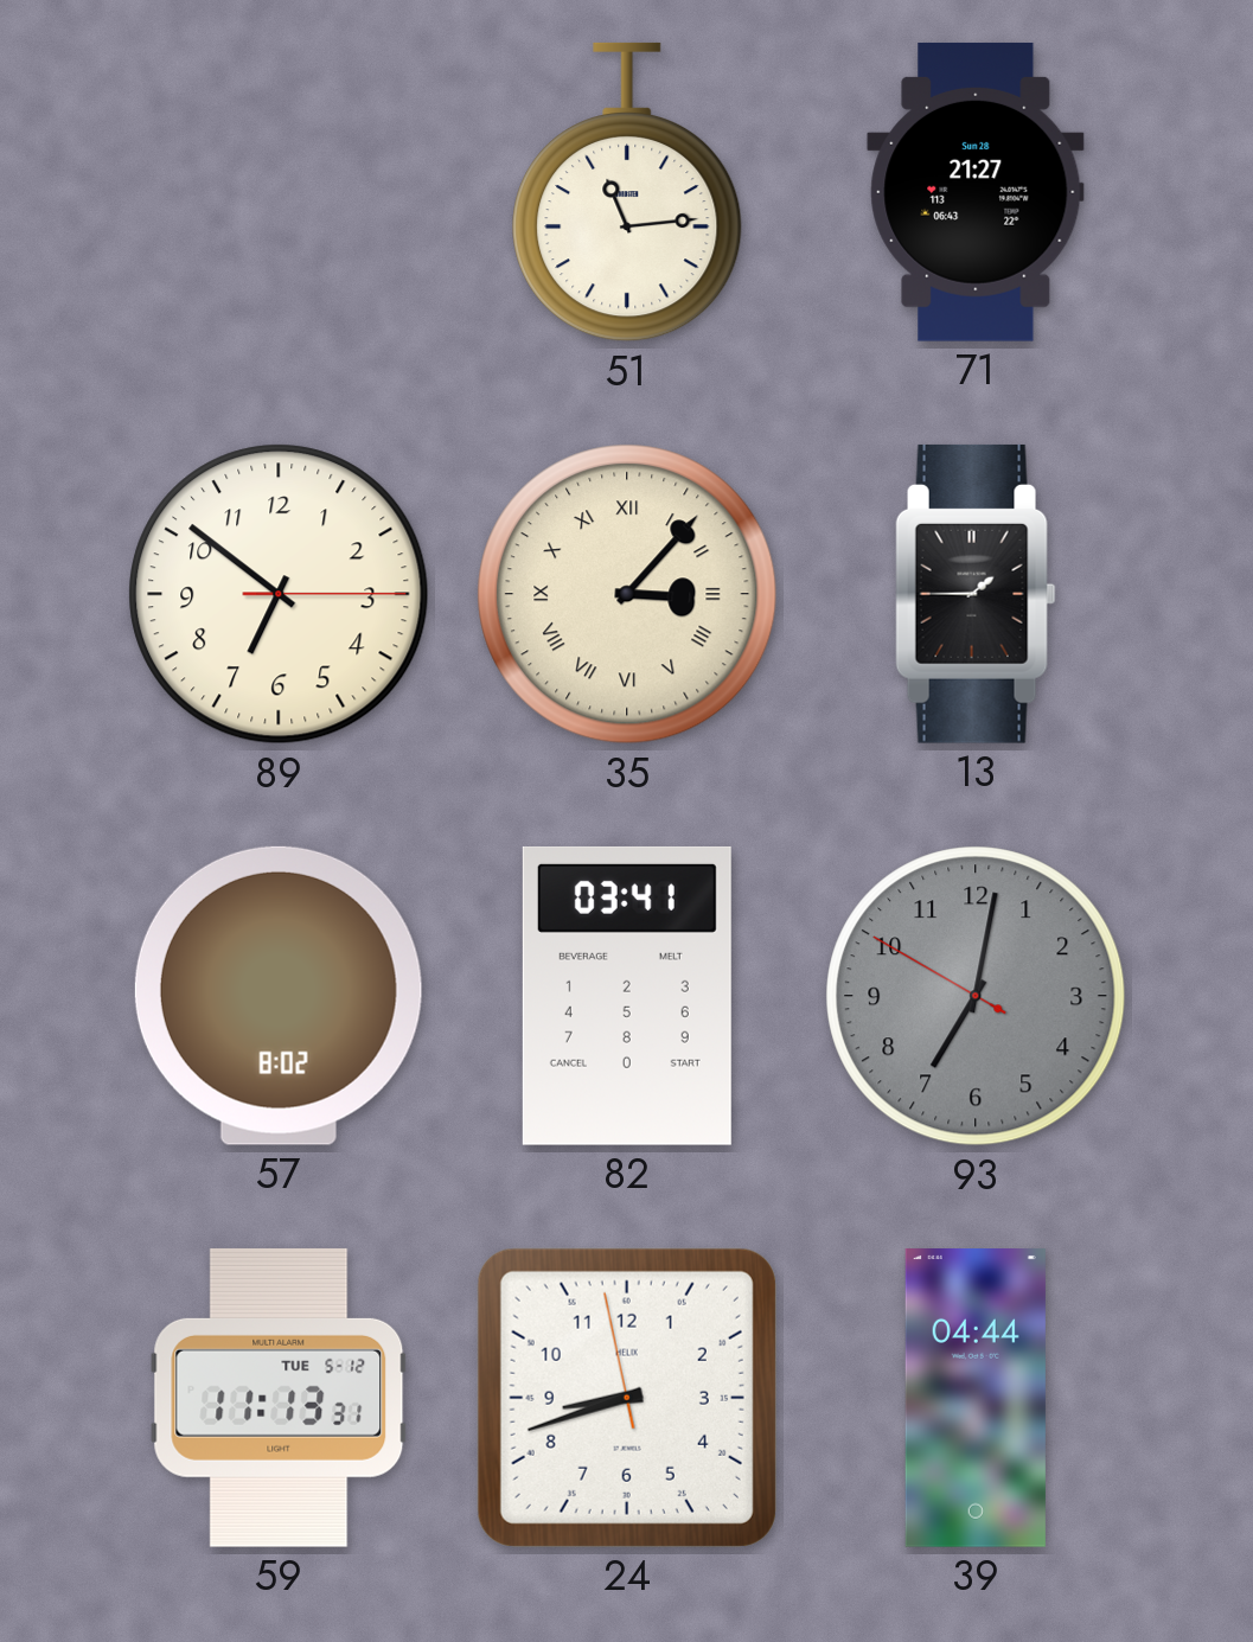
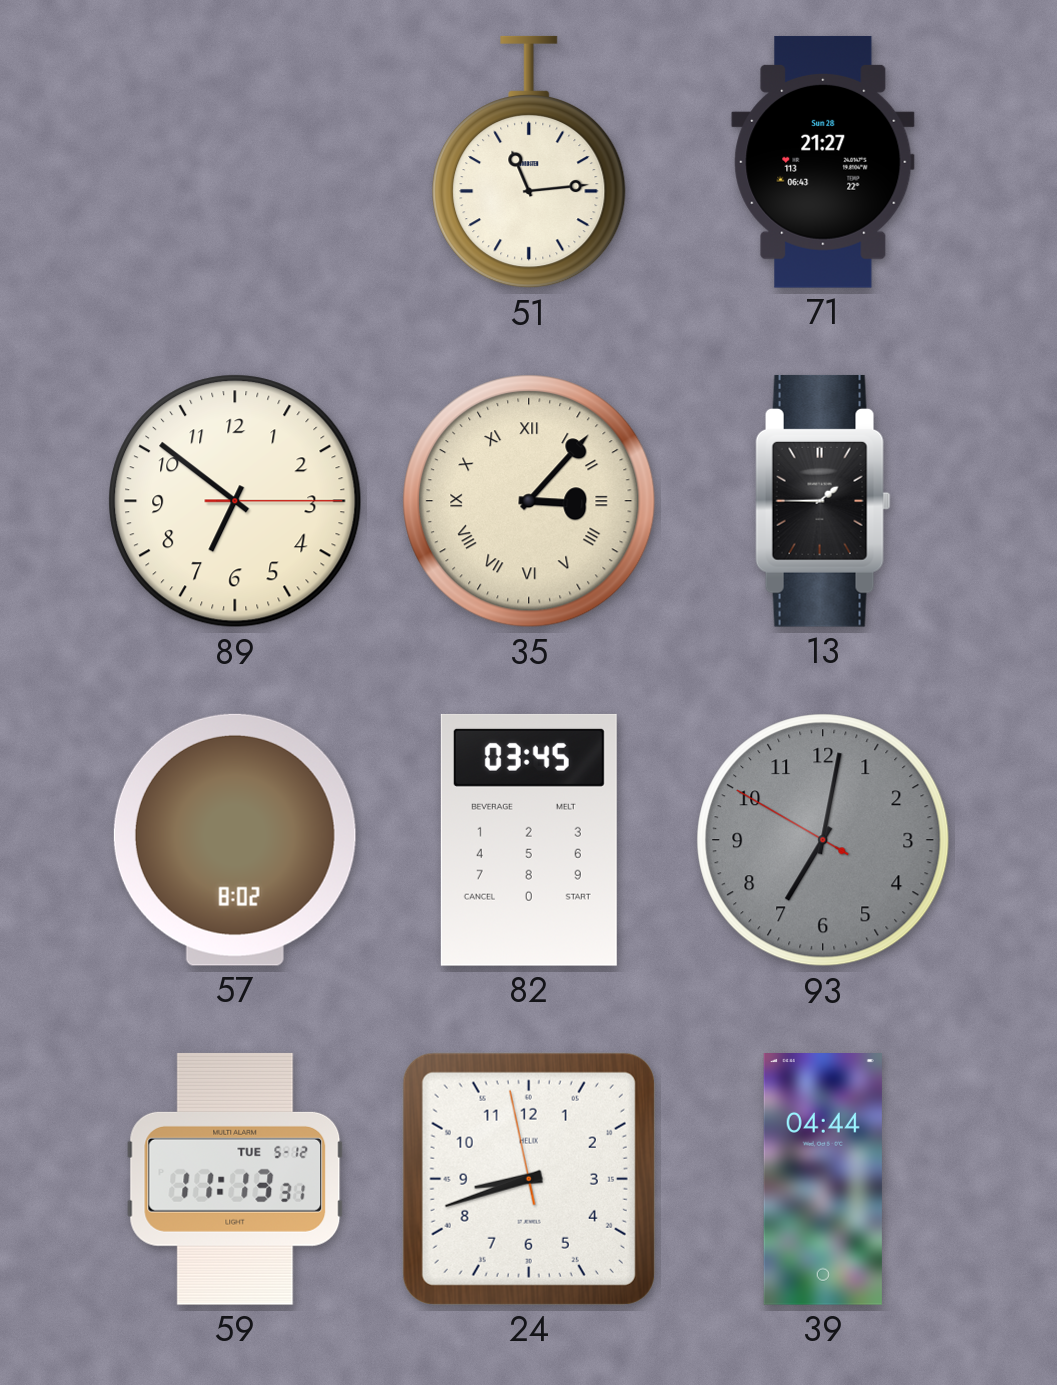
82: 03:41 -> 03:45 (529, 840)
